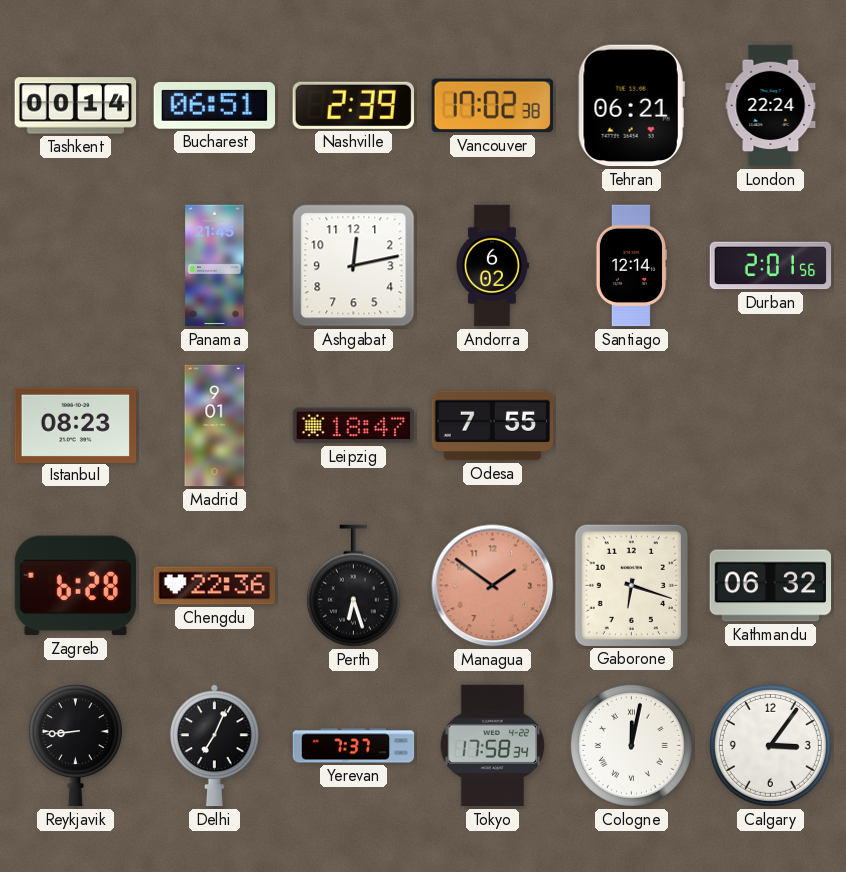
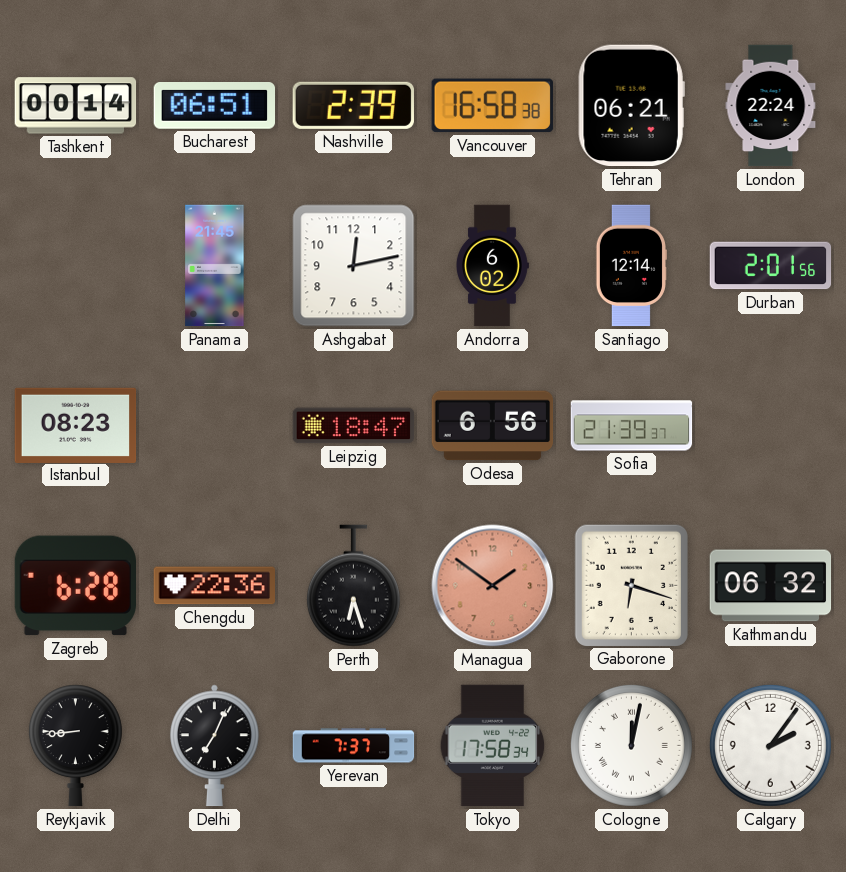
Vancouver: 17:02 -> 16:58 (492, 106)
Madrid: 9:01 -> none (215, 426)
Odesa: 7:55 -> 6:56 (493, 426)
Sofia: none -> 21:39 (632, 426)
Calgary: 3:06 -> 2:06 (770, 745)
